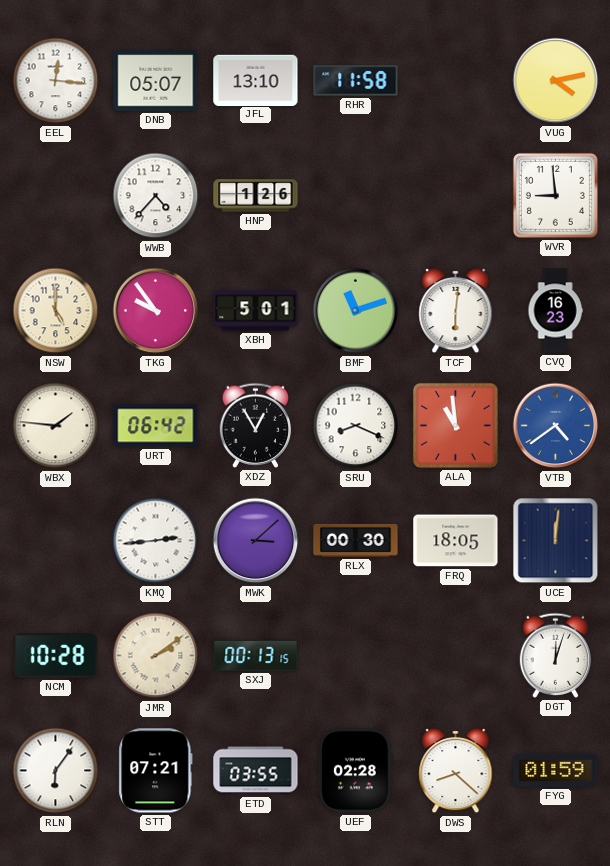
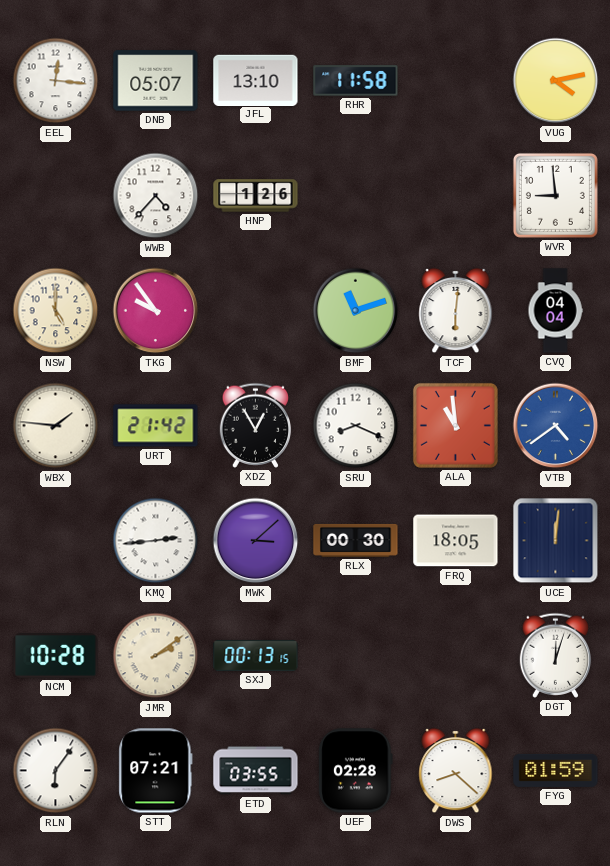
XBH: 5:01 -> none (256, 311)
CVQ: 16:23 -> 04:04 (555, 311)
URT: 06:42 -> 21:42 (156, 426)
